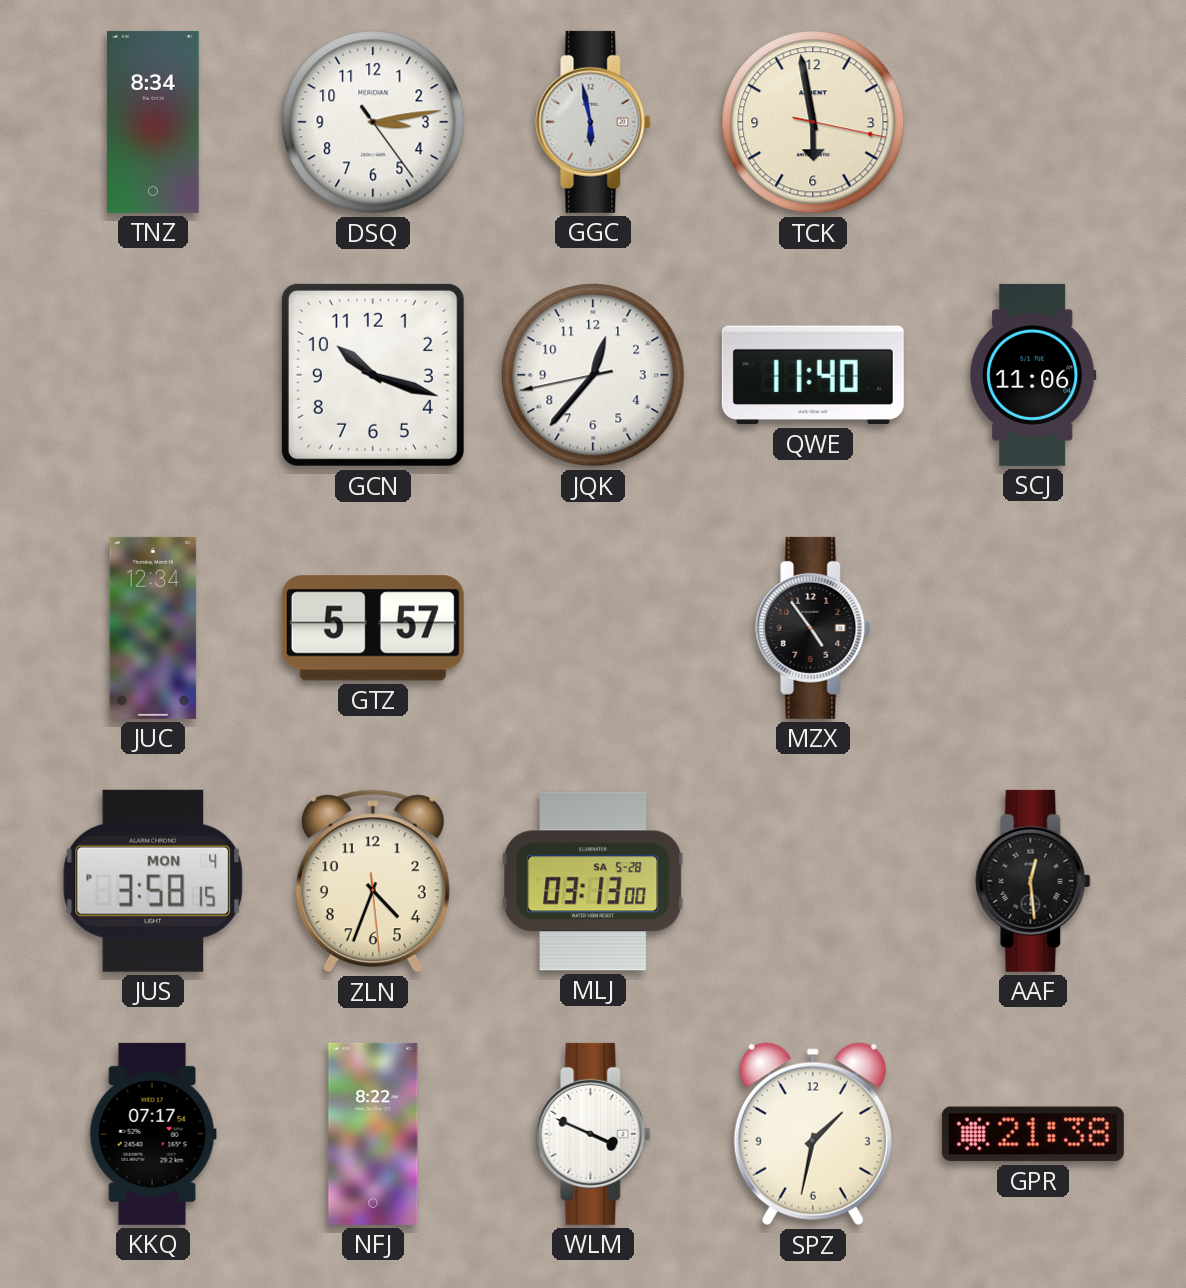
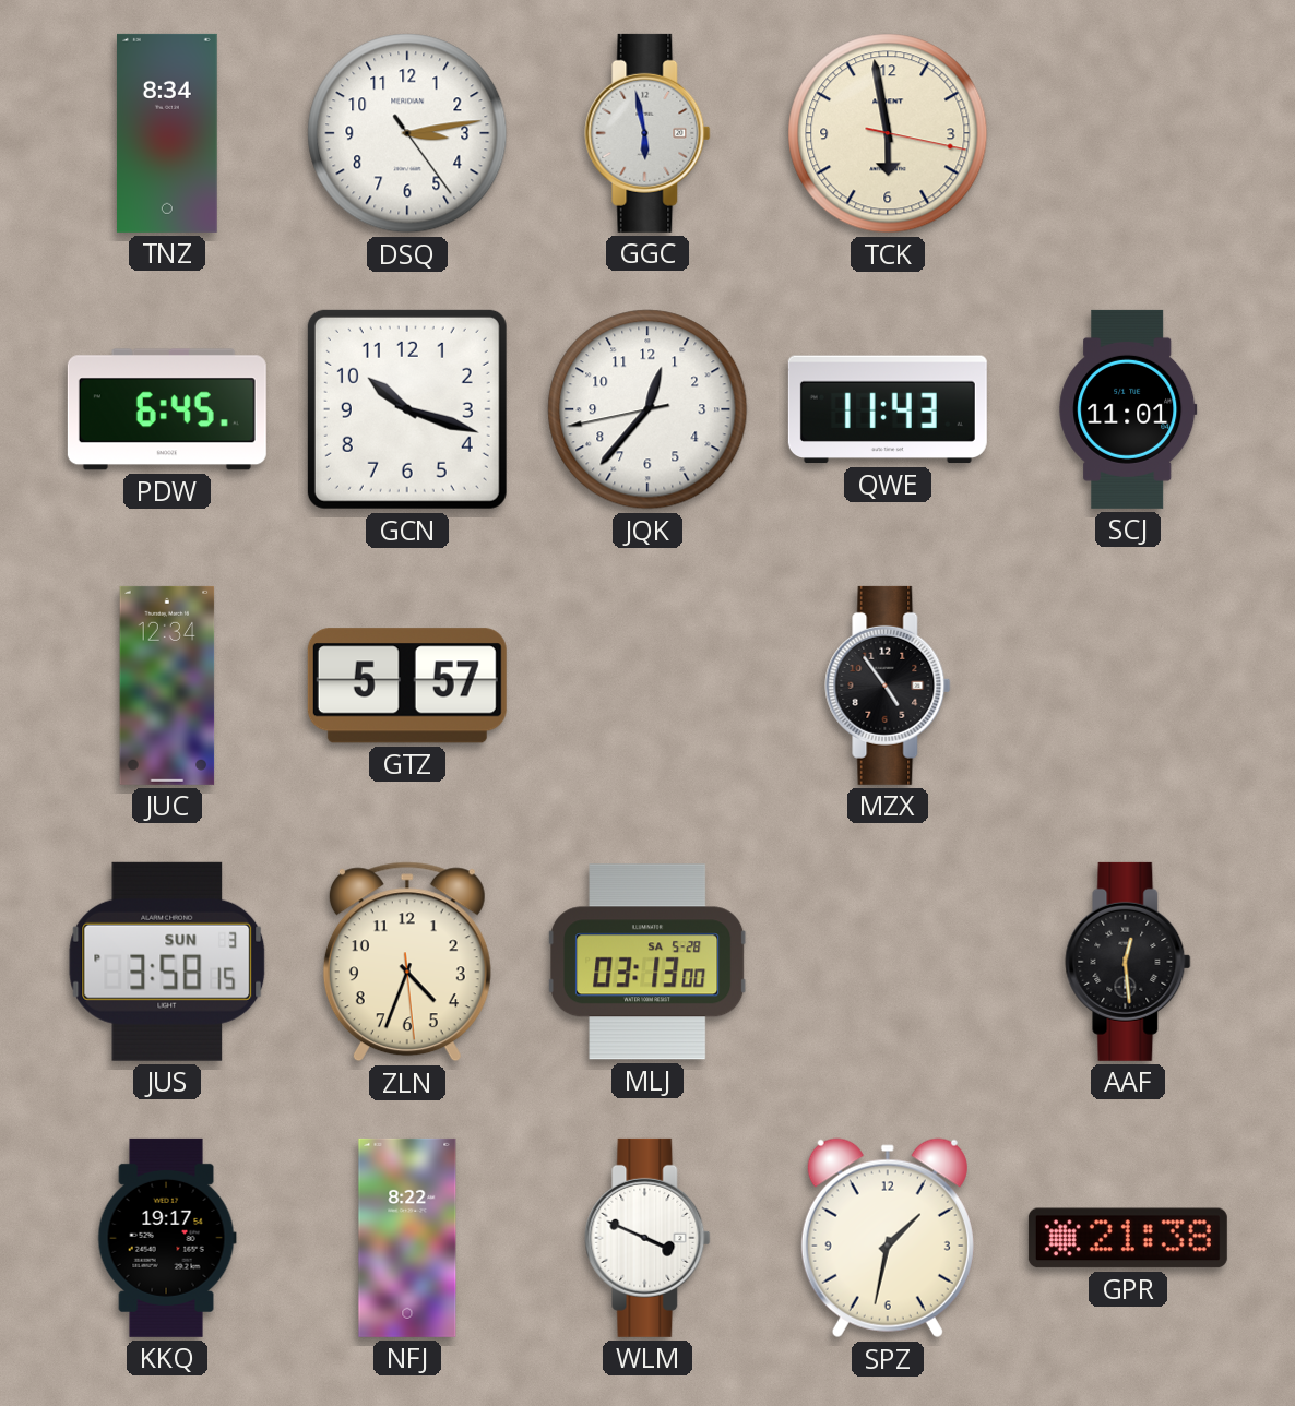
PDW: none -> 6:45 (167, 409)
QWE: 11:40 -> 11:43 (888, 409)
SCJ: 11:06 -> 11:01 (1128, 409)
JUS date: MON 4 -> SUN 3 (167, 962)
KKQ: 07:17 -> 19:17 (167, 1238)
